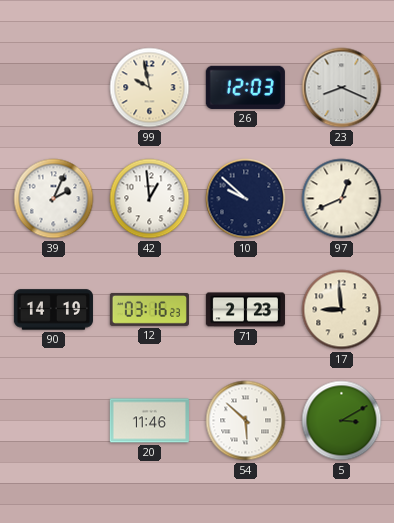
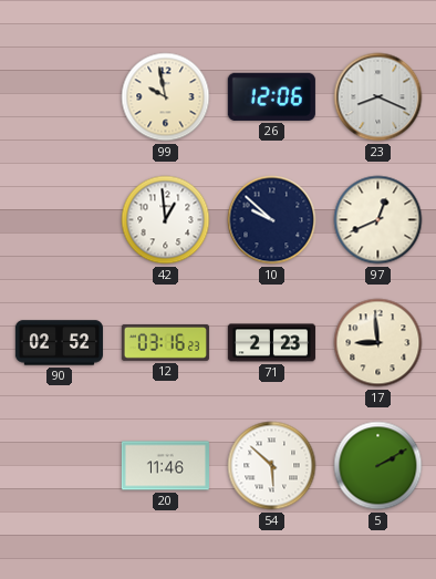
26: 12:03 -> 12:06 (271, 96)
39: 2:04 -> none (54, 199)
90: 14:19 -> 02:52 (59, 343)
5: 3:10 -> 2:10 (378, 466)
